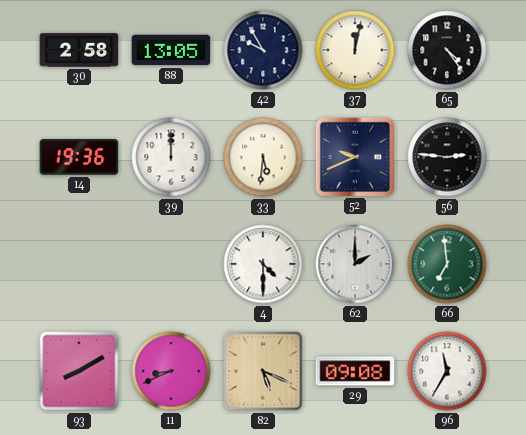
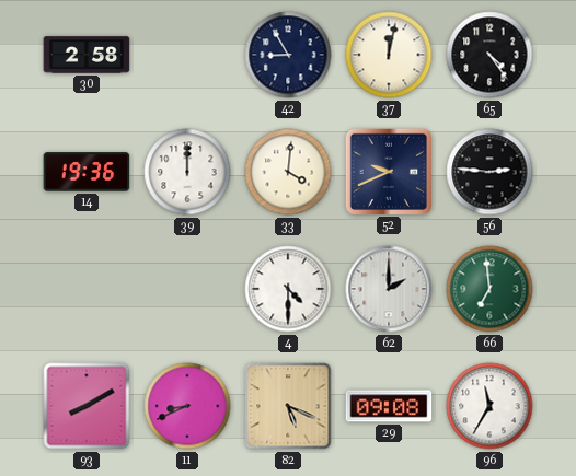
88: 13:05 -> none (171, 50)
42: 9:55 -> 8:55 (288, 55)
33: 5:31 -> 4:01 (288, 172)
